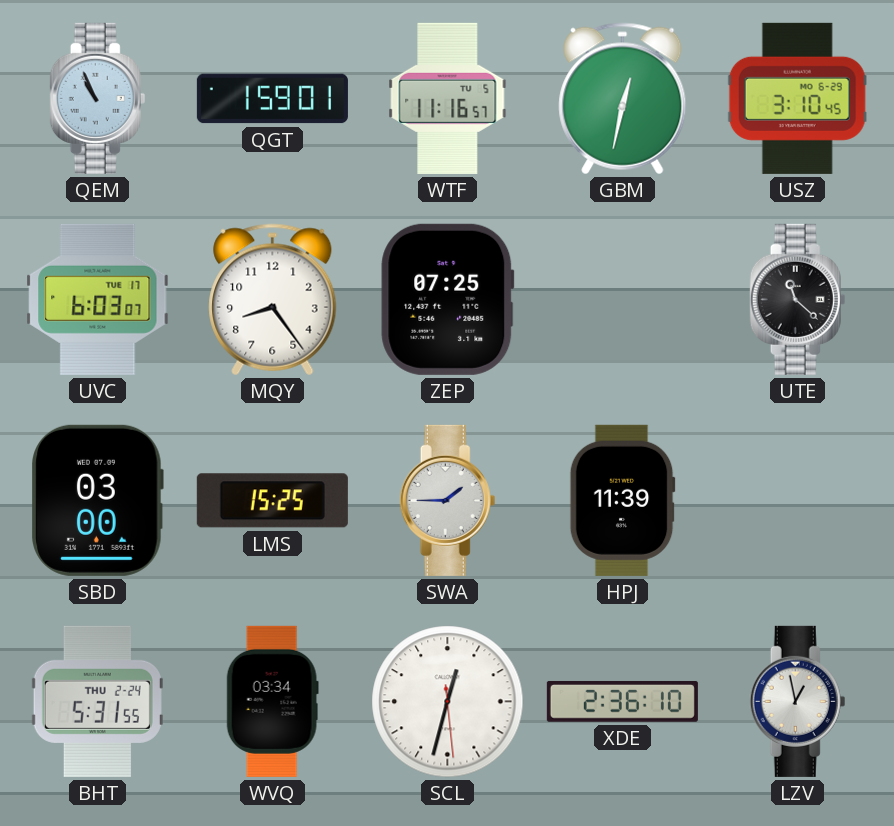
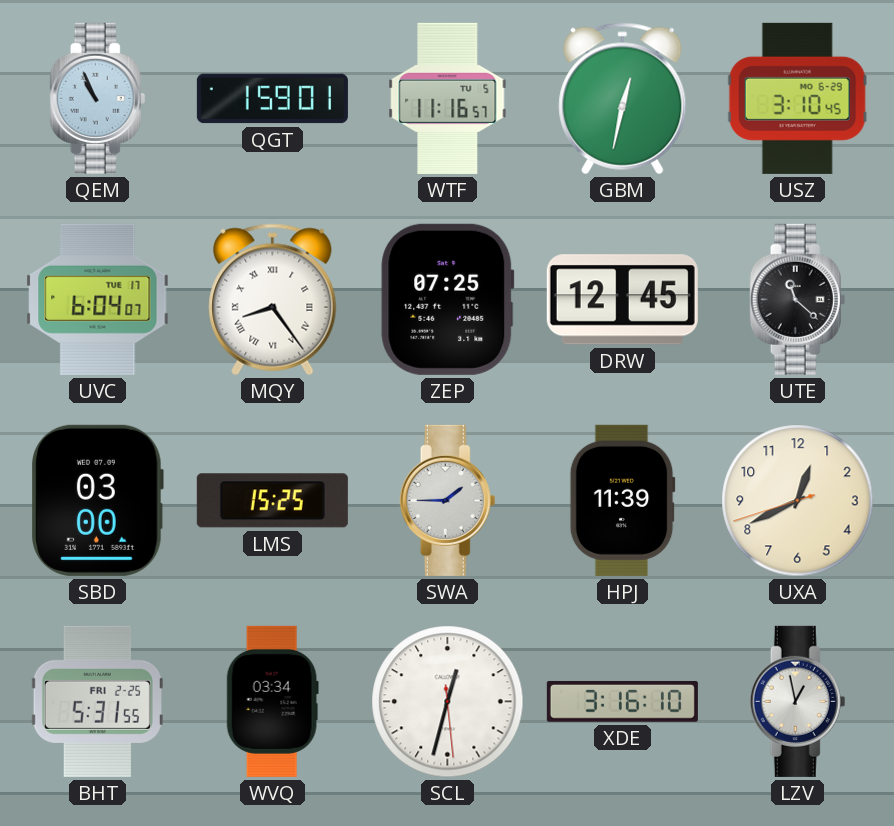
UVC: 6:03 -> 6:04 (98, 299)
MQY numerals: Arabic -> Roman (273, 300)
DRW: none -> 12:45 (622, 300)
UXA: none -> 12:40 (798, 501)
BHT date: THU 2-24 -> FRI 2-25 (97, 701)
XDE: 2:36 -> 3:16 (622, 702)
